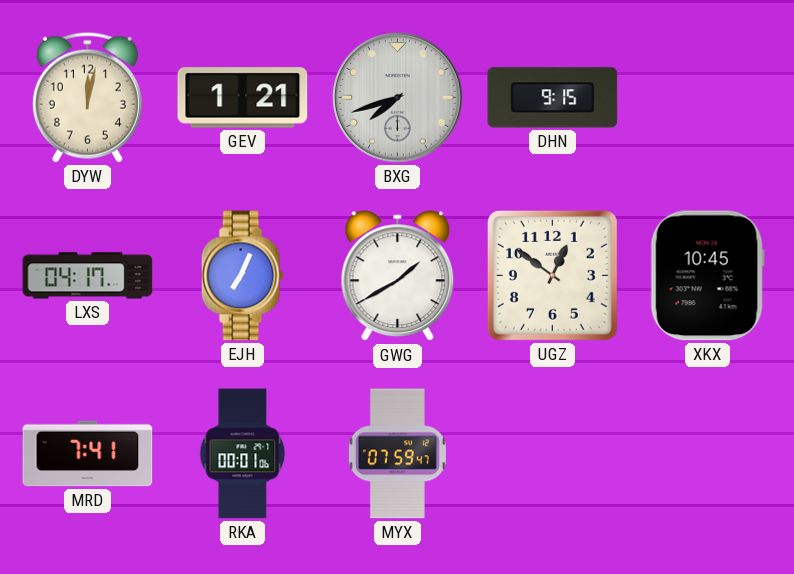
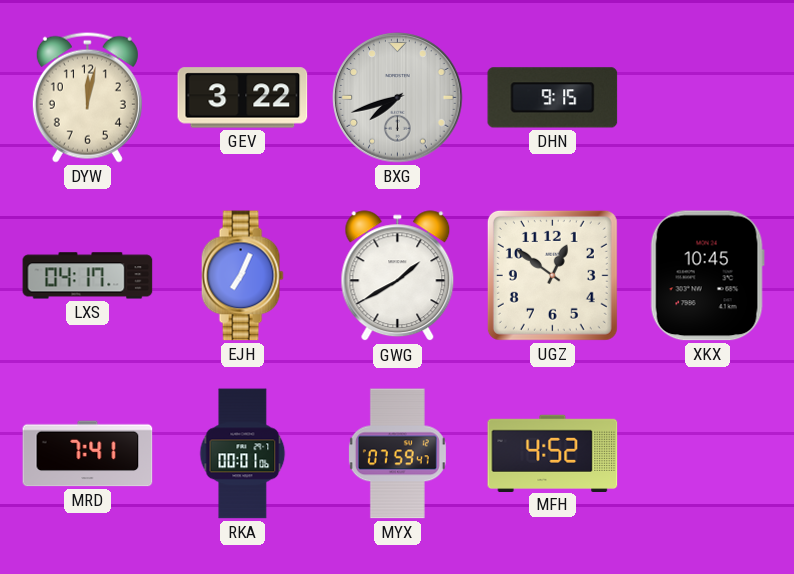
GEV: 1:21 -> 3:22 (243, 98)
MFH: none -> 4:52 (553, 453)
